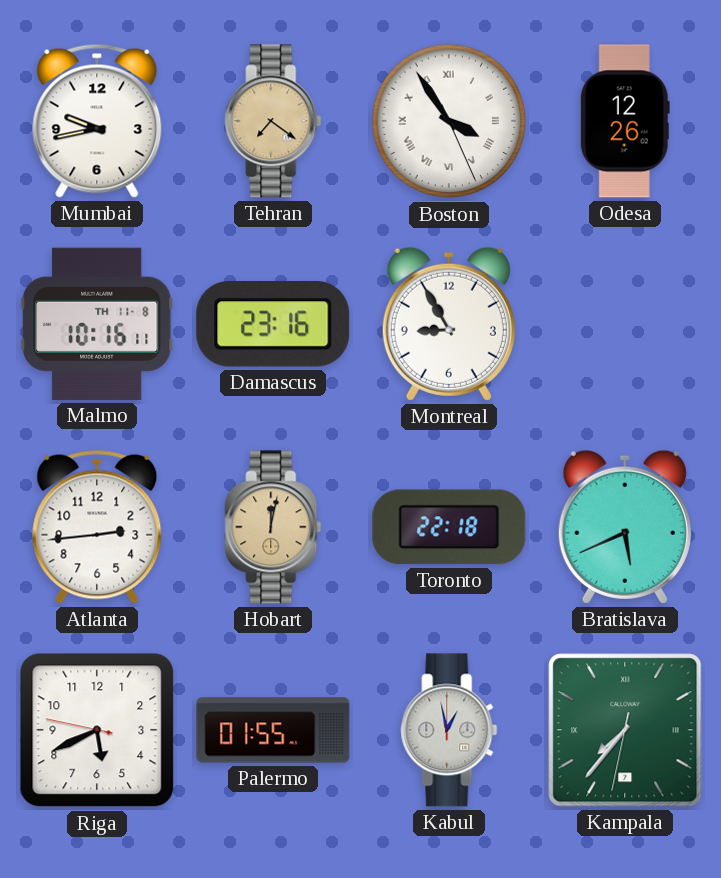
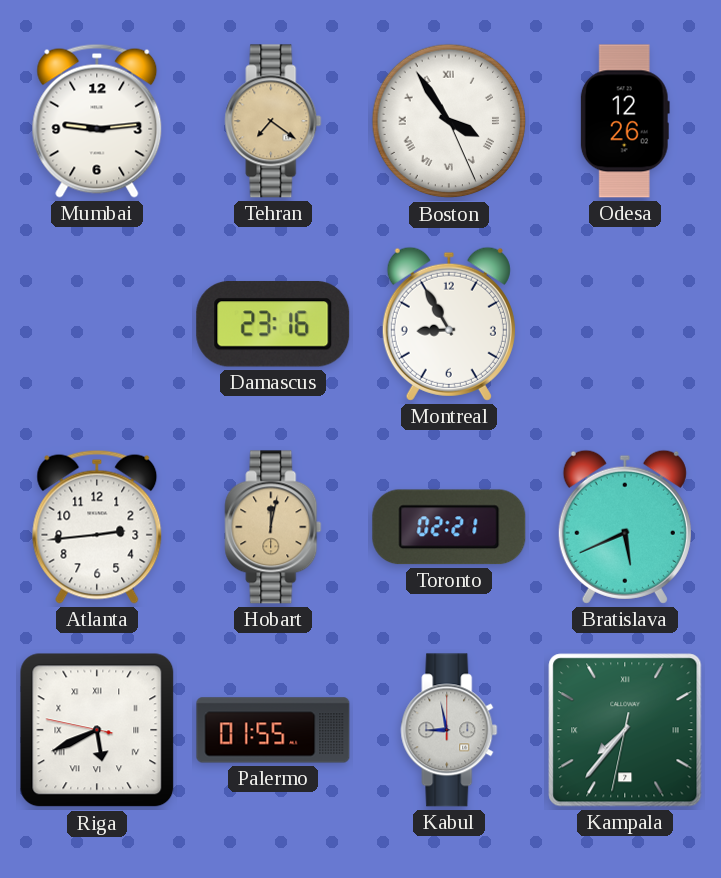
Mumbai: 9:43 -> 9:14 (97, 121)
Malmo: 10:16 -> none (98, 324)
Toronto: 22:18 -> 02:21 (449, 527)
Riga numerals: Arabic -> Roman (97, 730)
Kabul: 12:58 -> 8:58 (449, 730)
